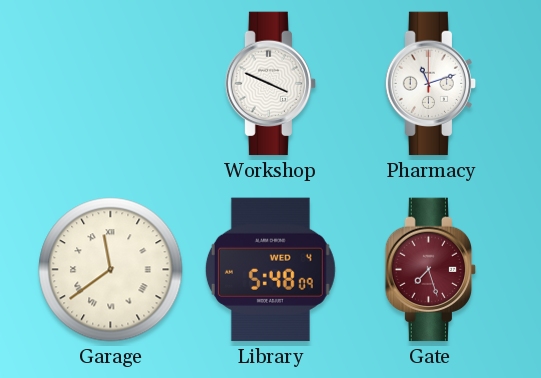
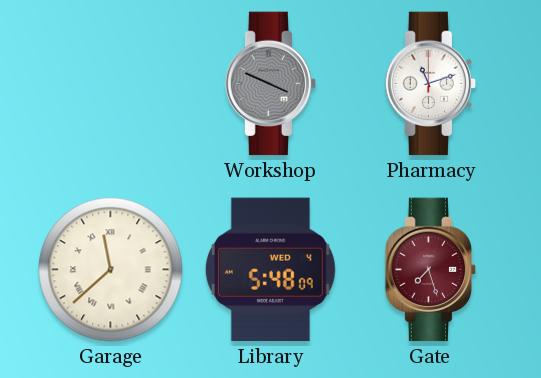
Workshop dial: white -> grey (271, 84)
Garage: 11:39 -> 11:38 (111, 270)
